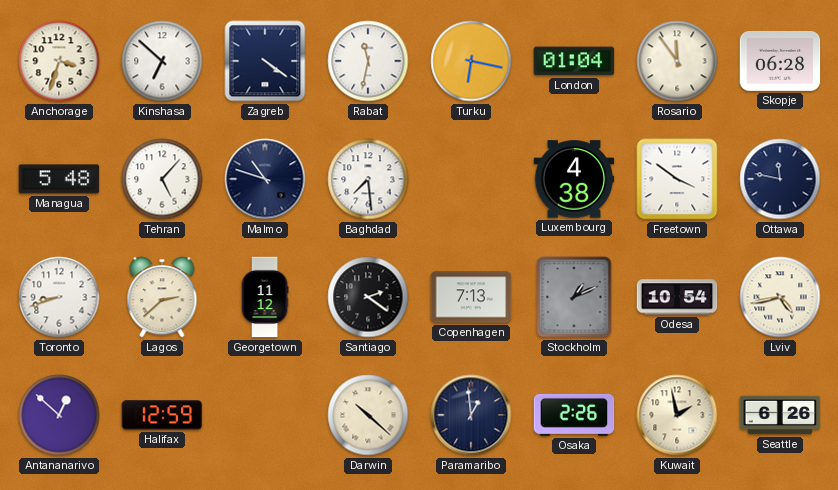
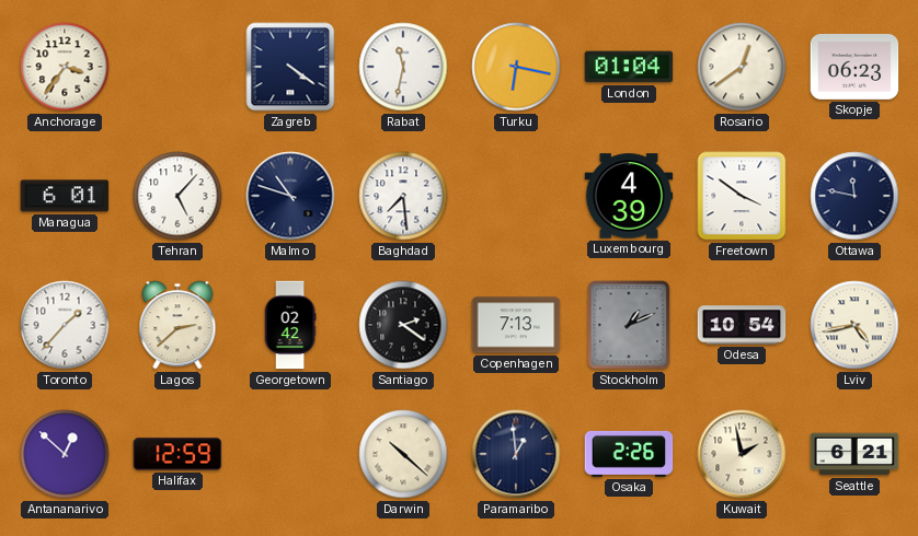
Anchorage: 3:33 -> 3:36 (65, 67)
Kinshasa: 6:52 -> none (162, 61)
Rosario: 11:54 -> 12:39 (742, 67)
Skopje: 06:28 -> 06:23 (854, 67)
Managua: 5:48 -> 6:01 (65, 196)
Luxembourg: 4:38 -> 4:39 (629, 196)
Toronto: 8:42 -> 1:37 (65, 325)
Georgetown: 11:12 -> 02:42 (290, 325)
Seattle: 6:26 -> 6:21 (854, 454)
